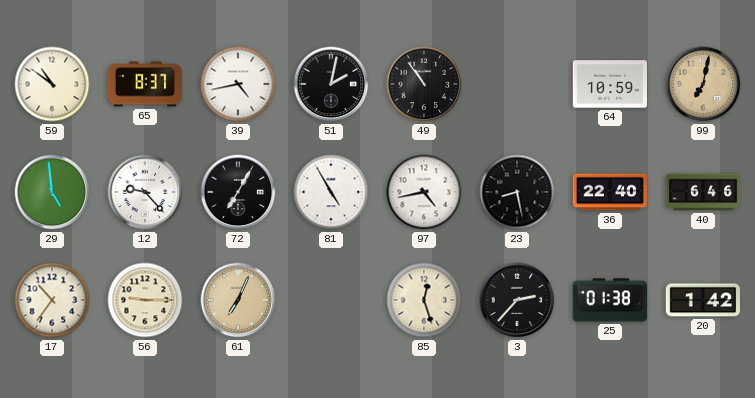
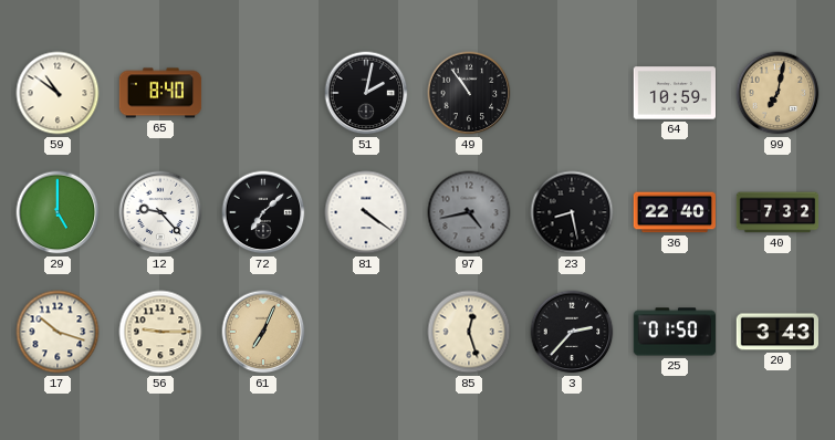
65: 8:37 -> 8:40 (160, 93)
39: 4:43 -> none (238, 84)
29: 4:59 -> 5:00 (58, 212)
72: 7:05 -> 7:08 (263, 212)
81: 4:55 -> 4:21 (366, 212)
97 dial: white -> grey (469, 212)
40: 6:46 -> 7:32 (777, 212)
17: 10:36 -> 10:18 (58, 332)
25: 01:38 -> 01:50 (674, 332)
20: 1:42 -> 3:43 (776, 332)
